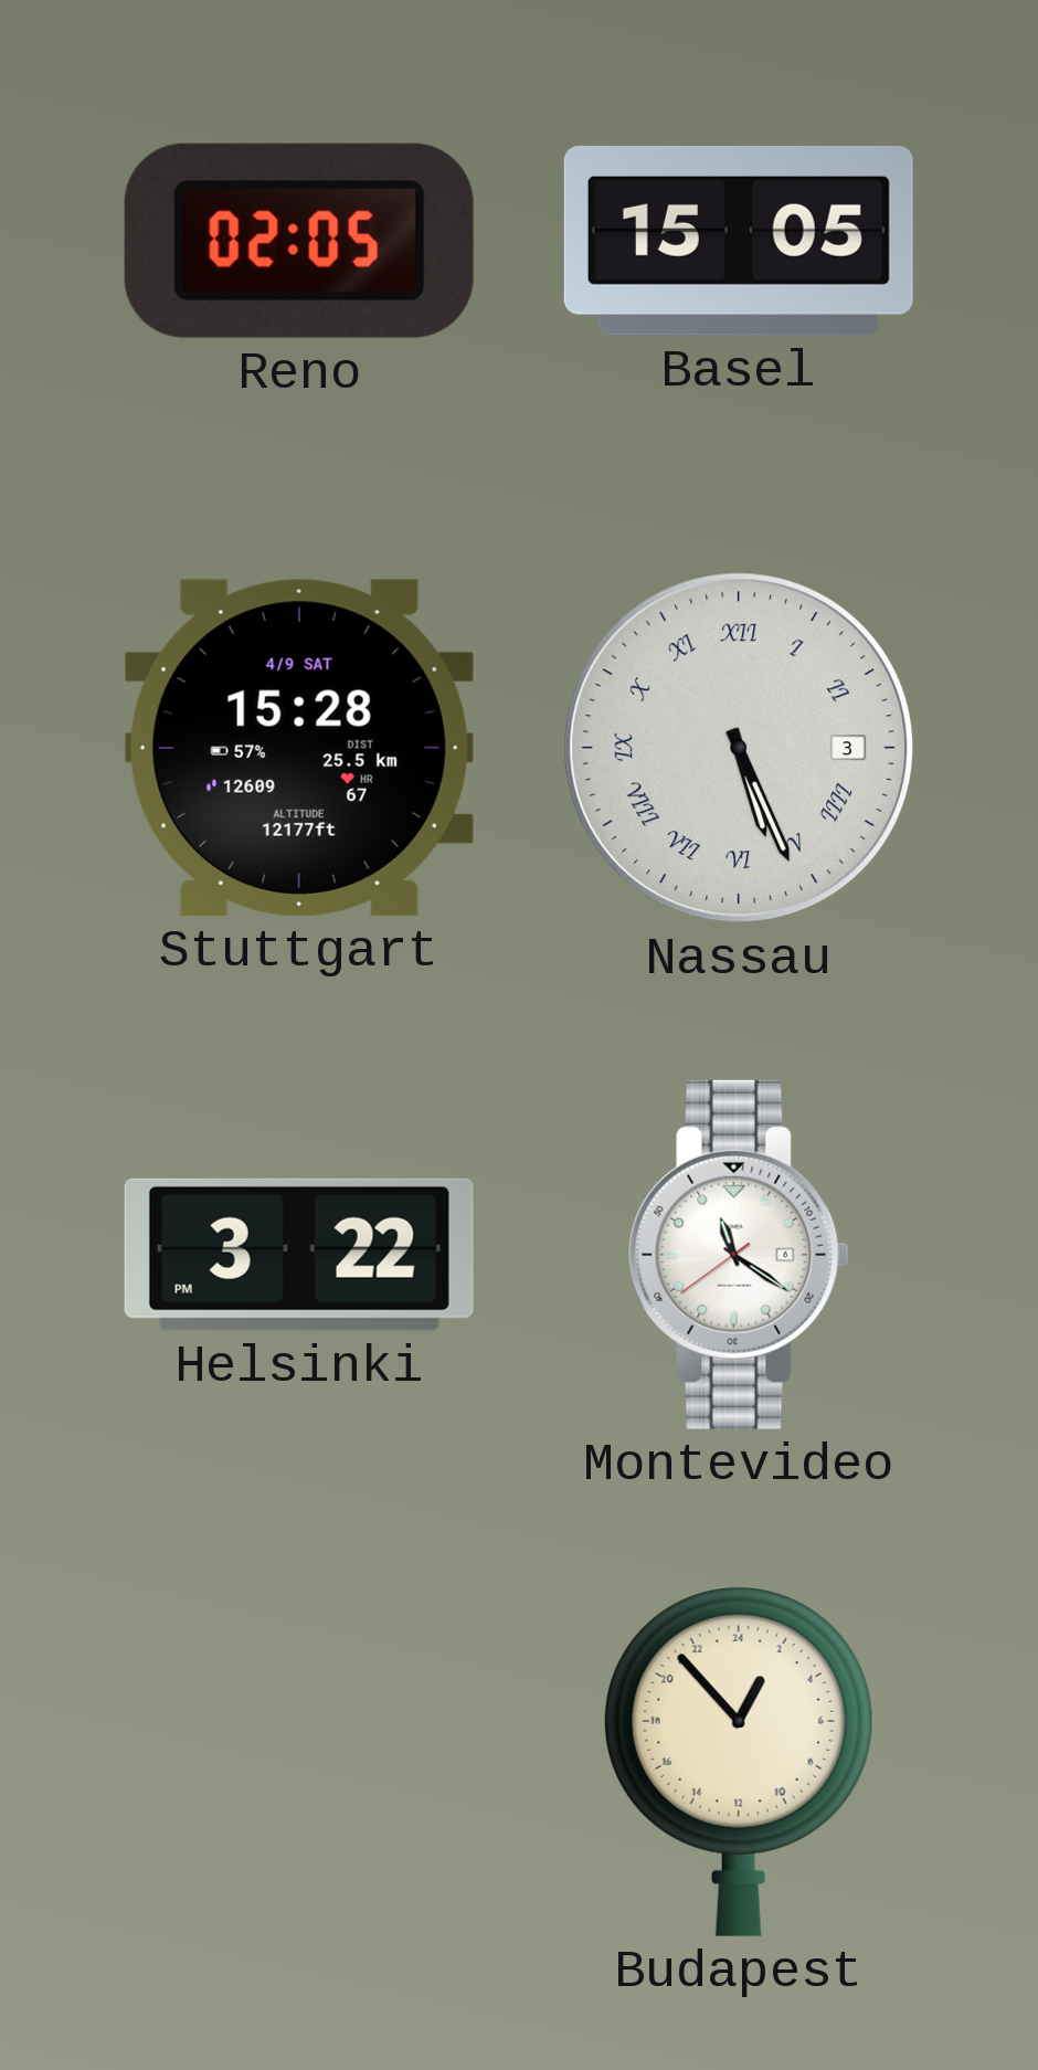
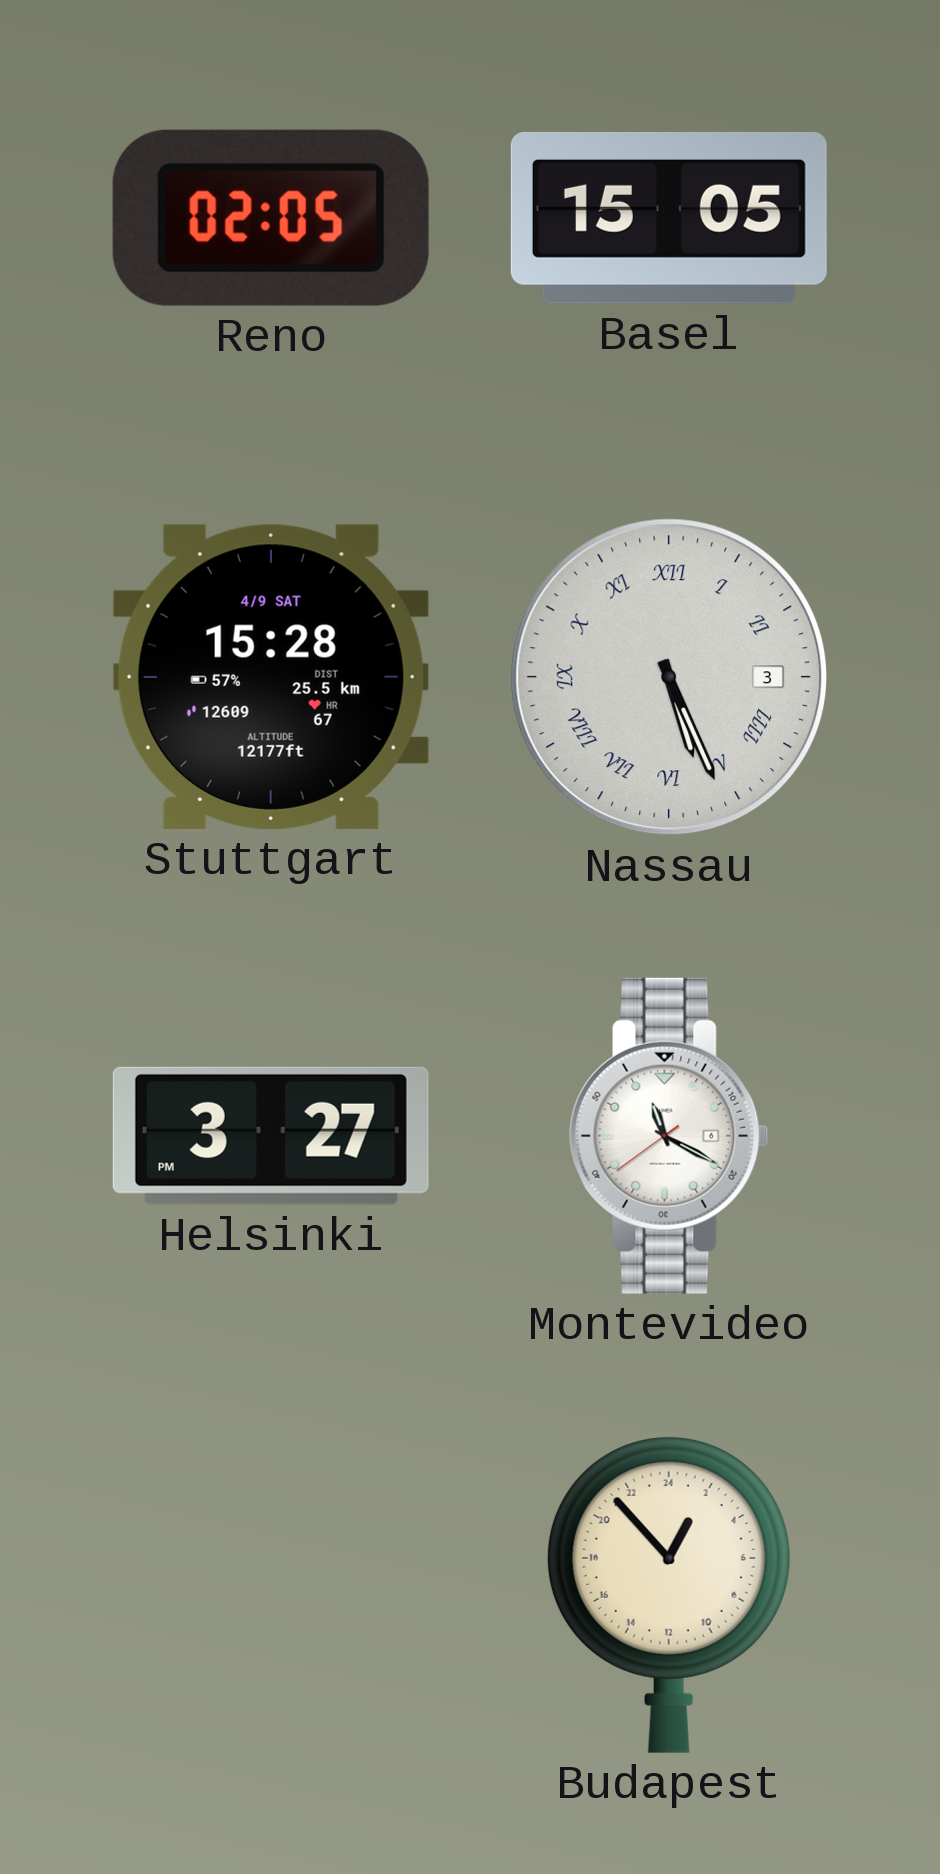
Helsinki: 3:22 -> 3:27 (271, 1136)
Montevideo: 11:20 -> 11:19 (669, 1136)
